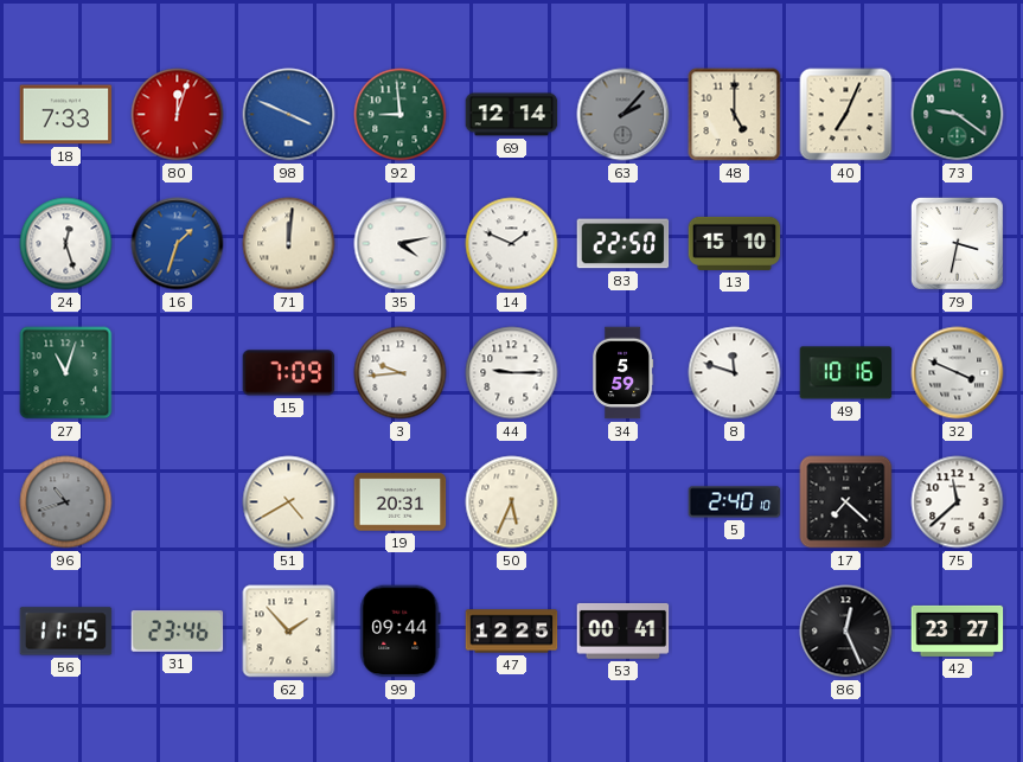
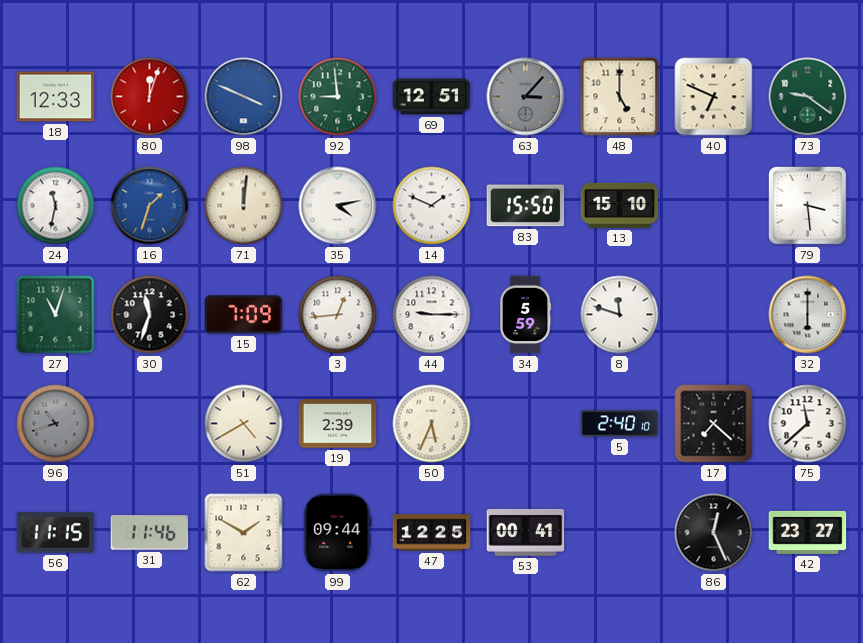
18: 7:33 -> 12:33 (56, 97)
69: 12:14 -> 12:51 (432, 97)
63: 2:07 -> 3:07 (526, 97)
40: 7:04 -> 6:49 (714, 97)
24: 12:27 -> 11:32 (56, 206)
83: 22:50 -> 15:50 (526, 206)
79: 3:32 -> 3:29 (807, 205)
30: none -> 11:33 (150, 315)
3: 9:44 -> 12:44 (338, 315)
49: 10:16 -> none (846, 373)
32: 3:49 -> 6:00 (808, 315)
19: 20:31 -> 2:39 (338, 424)
31: 23:46 -> 11:46 (150, 533)
62: 1:53 -> 1:50 (244, 533)
